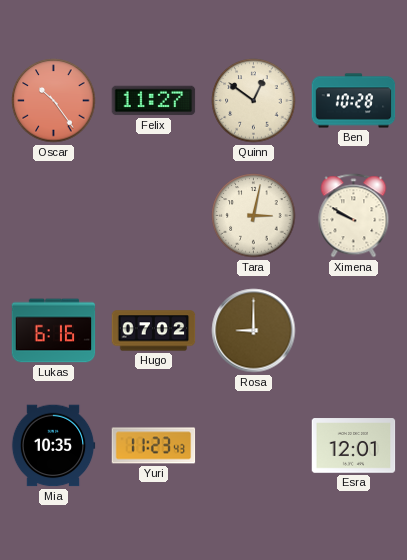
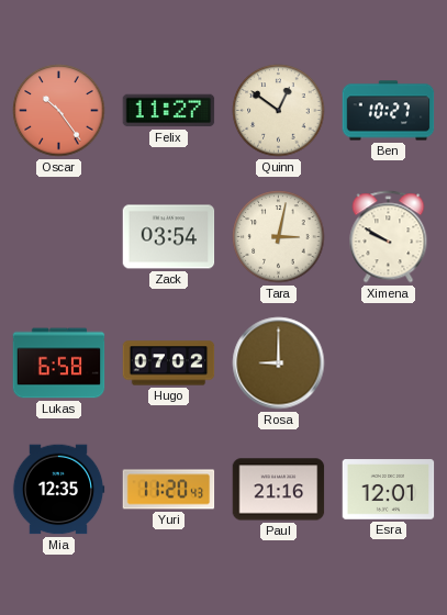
Ben: 10:28 -> 10:27 (389, 111)
Zack: none -> 03:54 (169, 237)
Lukas: 6:16 -> 6:58 (59, 364)
Mia: 10:35 -> 12:35 (58, 490)
Yuri: 11:23 -> 11:20 (169, 490)
Paul: none -> 21:16 (279, 490)
